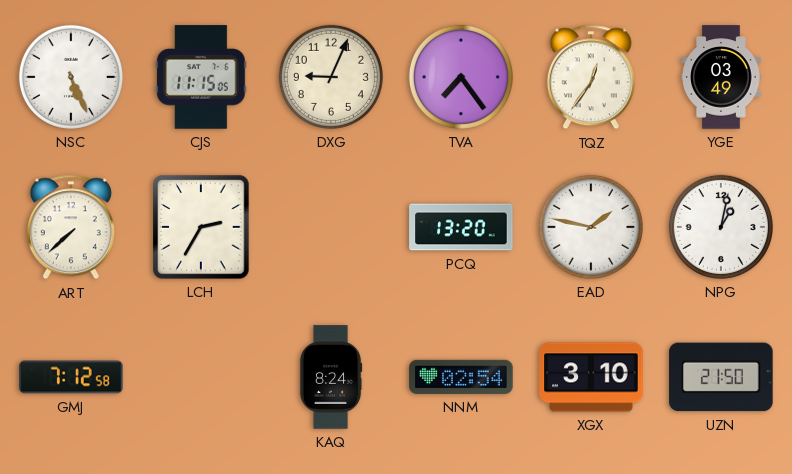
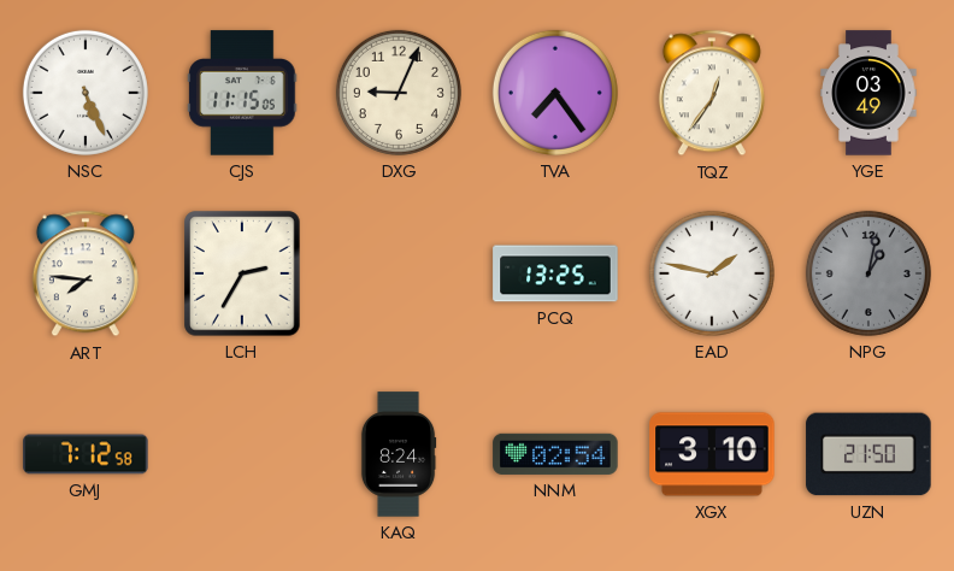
ART: 7:38 -> 7:46 (86, 273)
PCQ: 13:20 -> 13:25 (555, 273)
NPG dial: white -> grey (868, 273)
